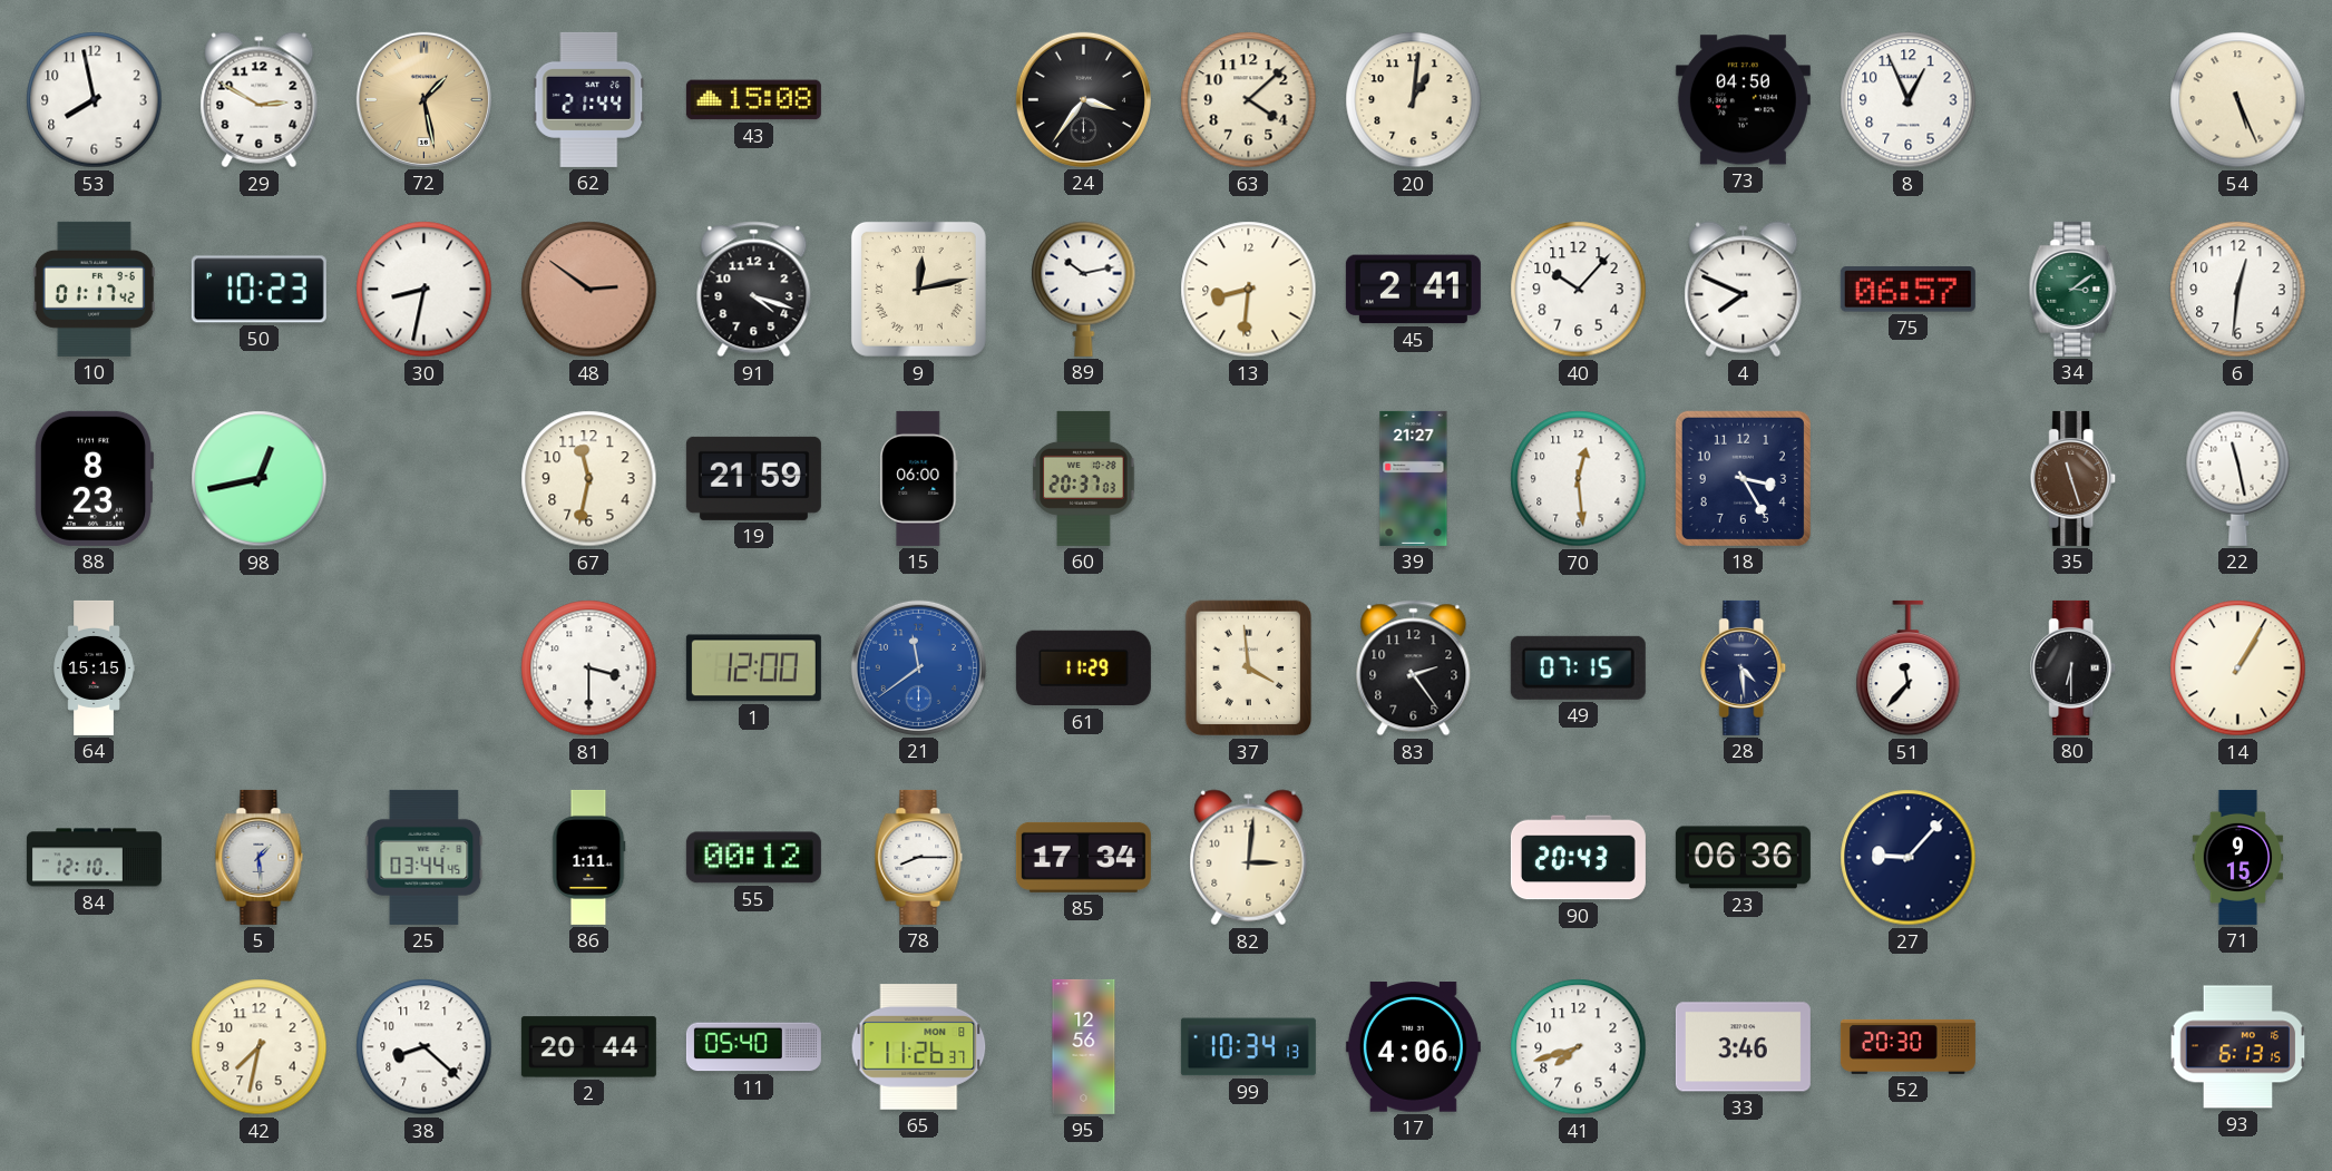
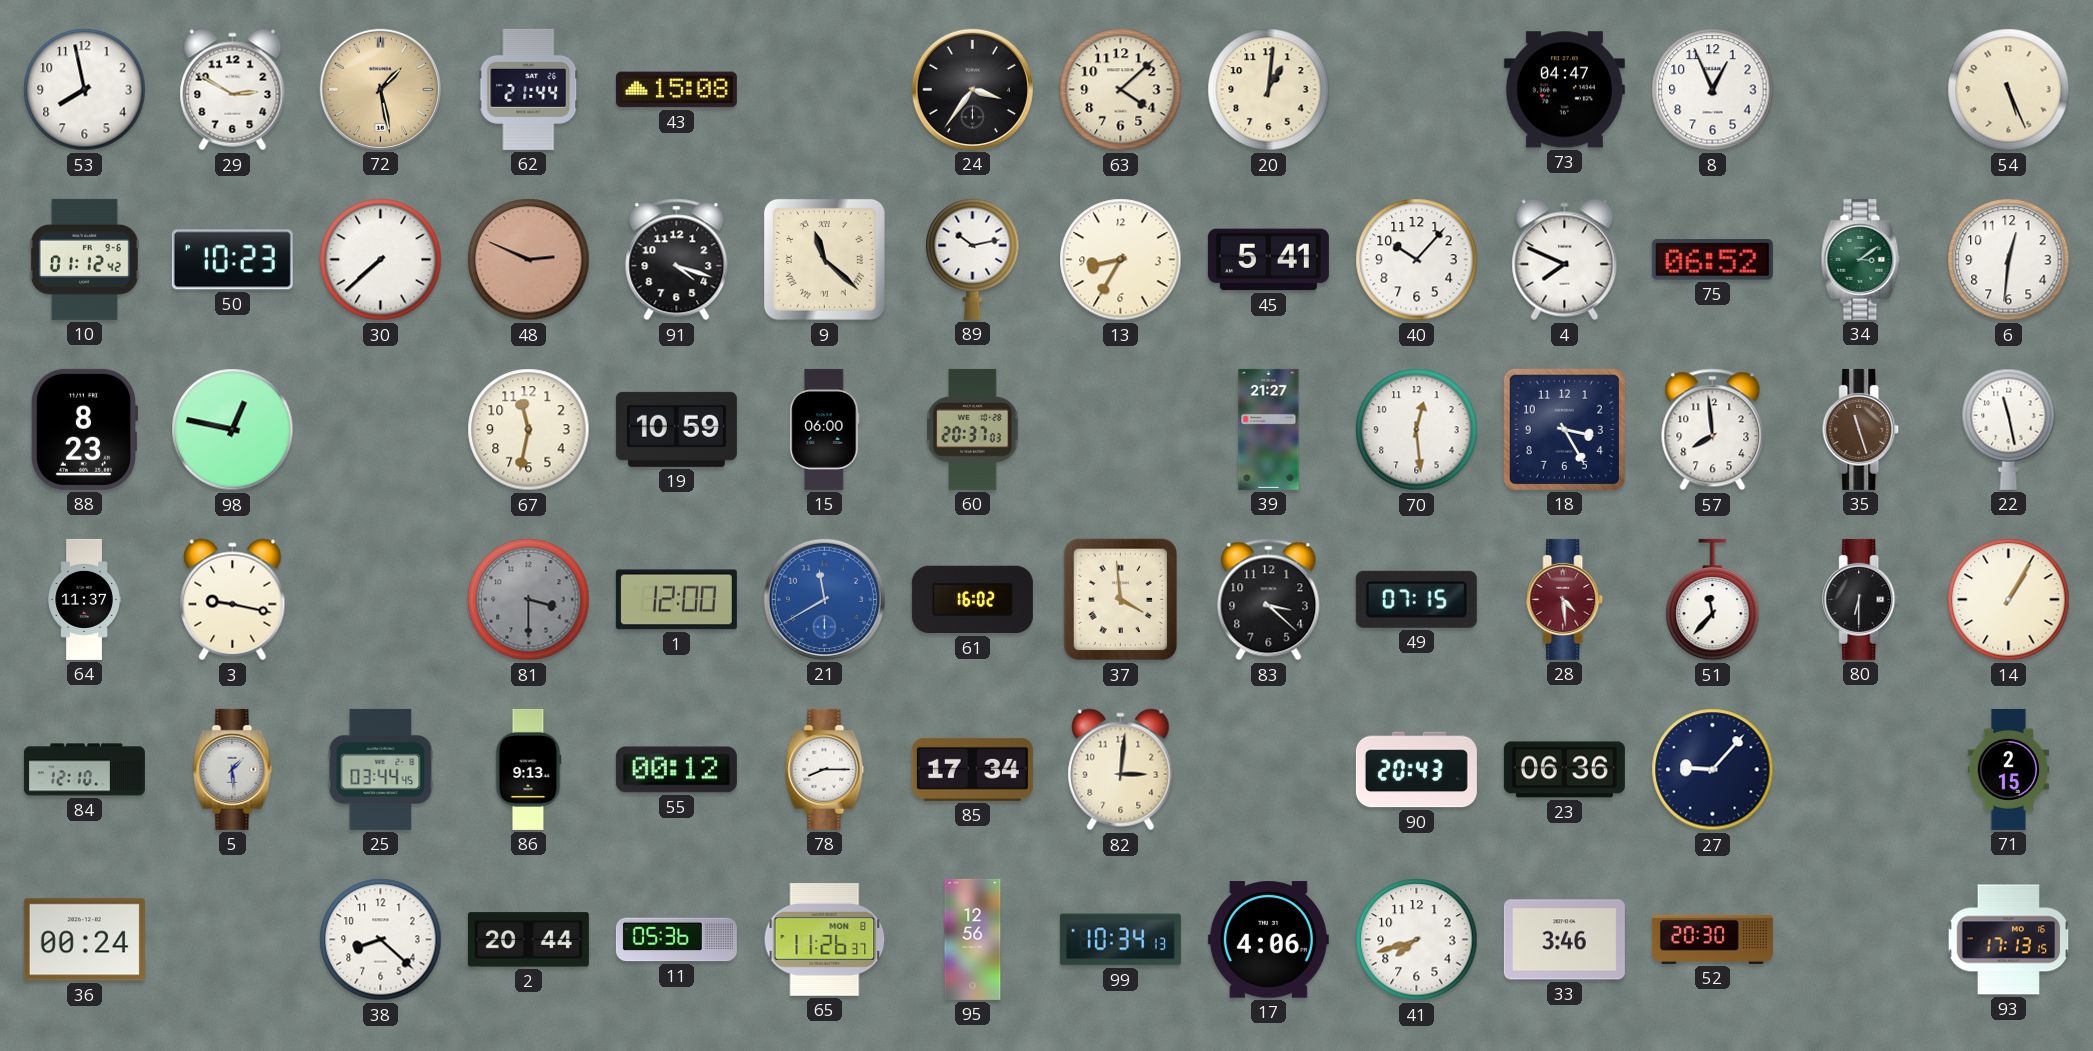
73: 04:50 -> 04:47 (1564, 90)
10: 01:17 -> 01:12 (84, 259)
30: 8:32 -> 7:38 (381, 260)
48: 2:51 -> 2:49 (529, 260)
9: 12:13 -> 11:22 (824, 259)
13: 8:31 -> 8:35 (1121, 260)
45: 2:41 -> 5:41 (1268, 260)
75: 06:57 -> 06:52 (1712, 260)
98: 12:43 -> 12:47 (233, 430)
19: 21:59 -> 10:59 (676, 429)
57: none -> 7:59 (1713, 430)
64: 15:15 -> 11:37 (84, 599)
3: none -> 9:17 (233, 600)
81 dial: white -> grey (529, 600)
21: 11:39 -> 11:40 (824, 599)
61: 11:29 -> 16:02 (972, 600)
83: 2:24 -> 3:22 (1269, 600)
28 dial: navy -> burgundy (1565, 599)
86: 1:11 -> 9:13 (528, 769)
71: 9:15 -> 2:15 (2009, 769)
36: none -> 00:24 (84, 940)
42: 7:32 -> none (260, 1047)
11: 05:40 -> 05:36 (676, 940)
93: 6:13 -> 17:13 (2009, 940)
